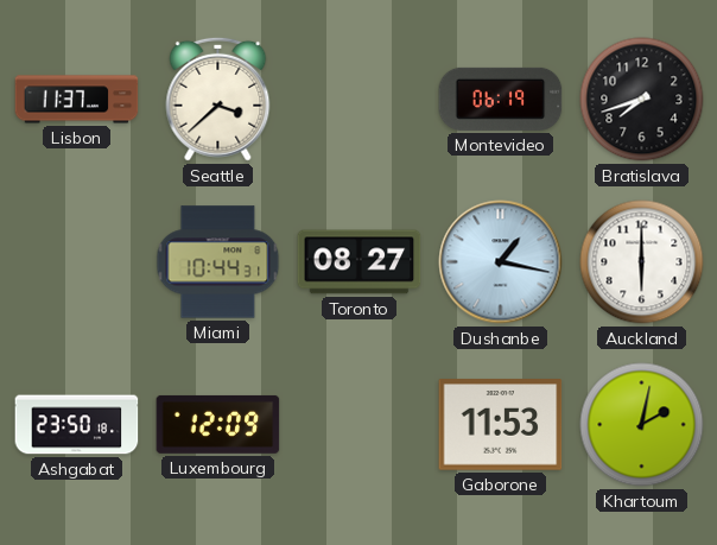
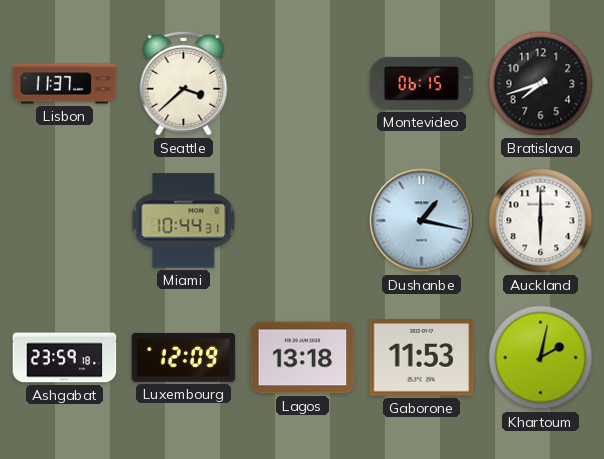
Montevideo: 06:19 -> 06:15 (422, 83)
Toronto: 08:27 -> none (360, 262)
Ashgabat: 23:50 -> 23:59 (65, 358)
Lagos: none -> 13:18 (303, 358)
